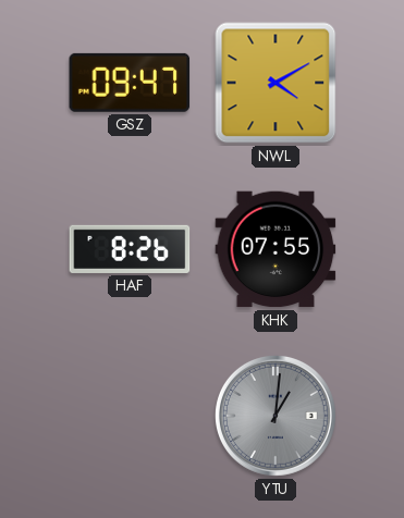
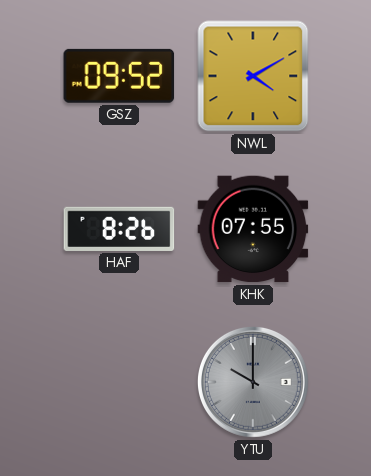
GSZ: 09:47 -> 09:52 (119, 76)
YTU: 1:01 -> 10:00 (253, 382)
